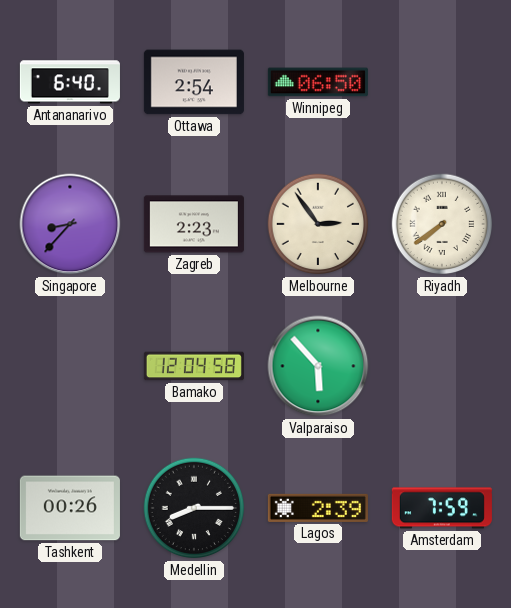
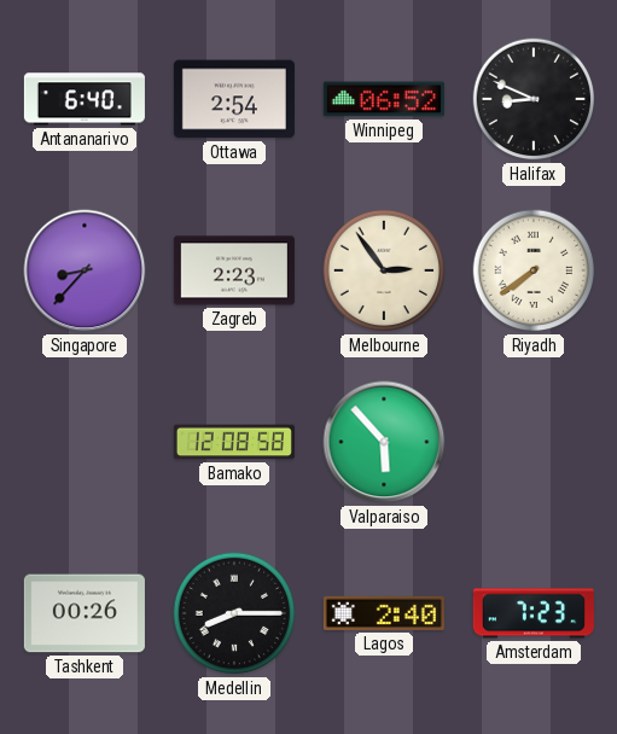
Winnipeg: 06:50 -> 06:52 (384, 99)
Halifax: none -> 8:49 (534, 99)
Bamako: 12:04 -> 12:08 (234, 442)
Lagos: 2:39 -> 2:40 (384, 613)
Amsterdam: 7:59 -> 7:23 (534, 613)
